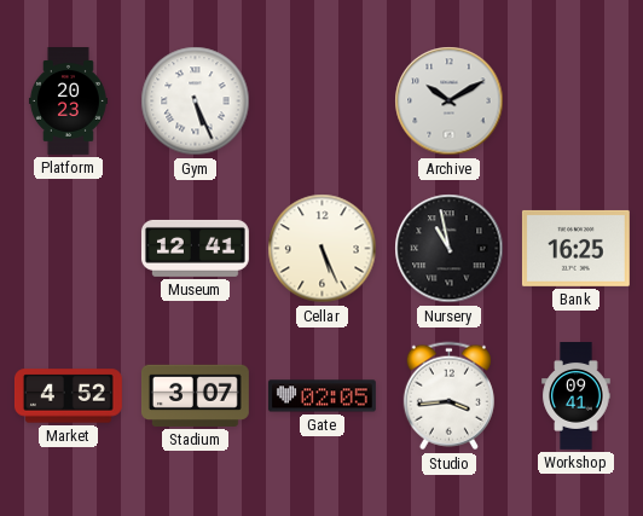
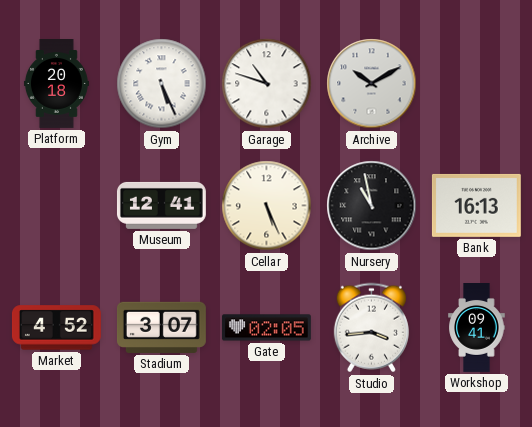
Platform: 20:23 -> 20:18 (56, 84)
Garage: none -> 10:48 (267, 84)
Bank: 16:25 -> 16:13 (476, 205)
